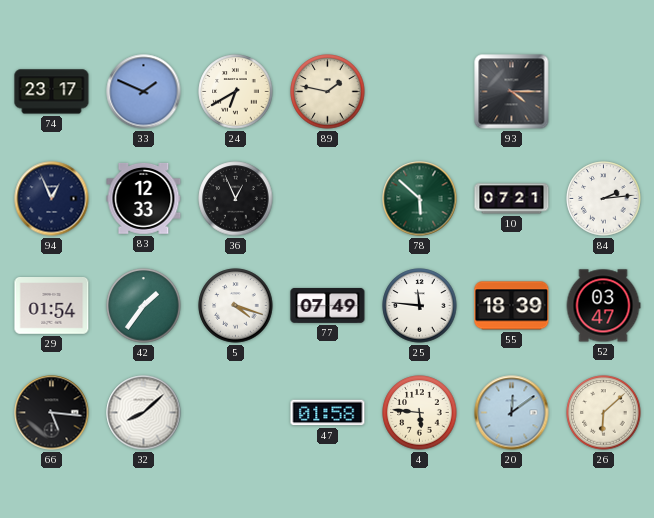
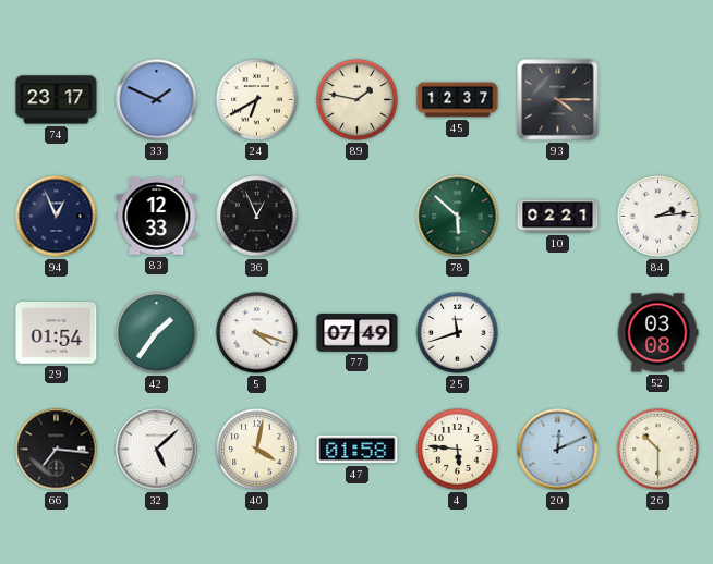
45: none -> 12:37 (458, 100)
10: 07:21 -> 02:21 (558, 217)
25: 11:46 -> 11:42 (458, 333)
55: 18:39 -> none (512, 306)
52: 03:47 -> 03:08 (657, 333)
66: 5:16 -> 7:16 (57, 450)
32: 8:08 -> 5:08 (157, 450)
40: none -> 4:02 (257, 450)
20: 12:09 -> 12:11 (558, 450)
26: 6:08 -> 10:30 (658, 450)
